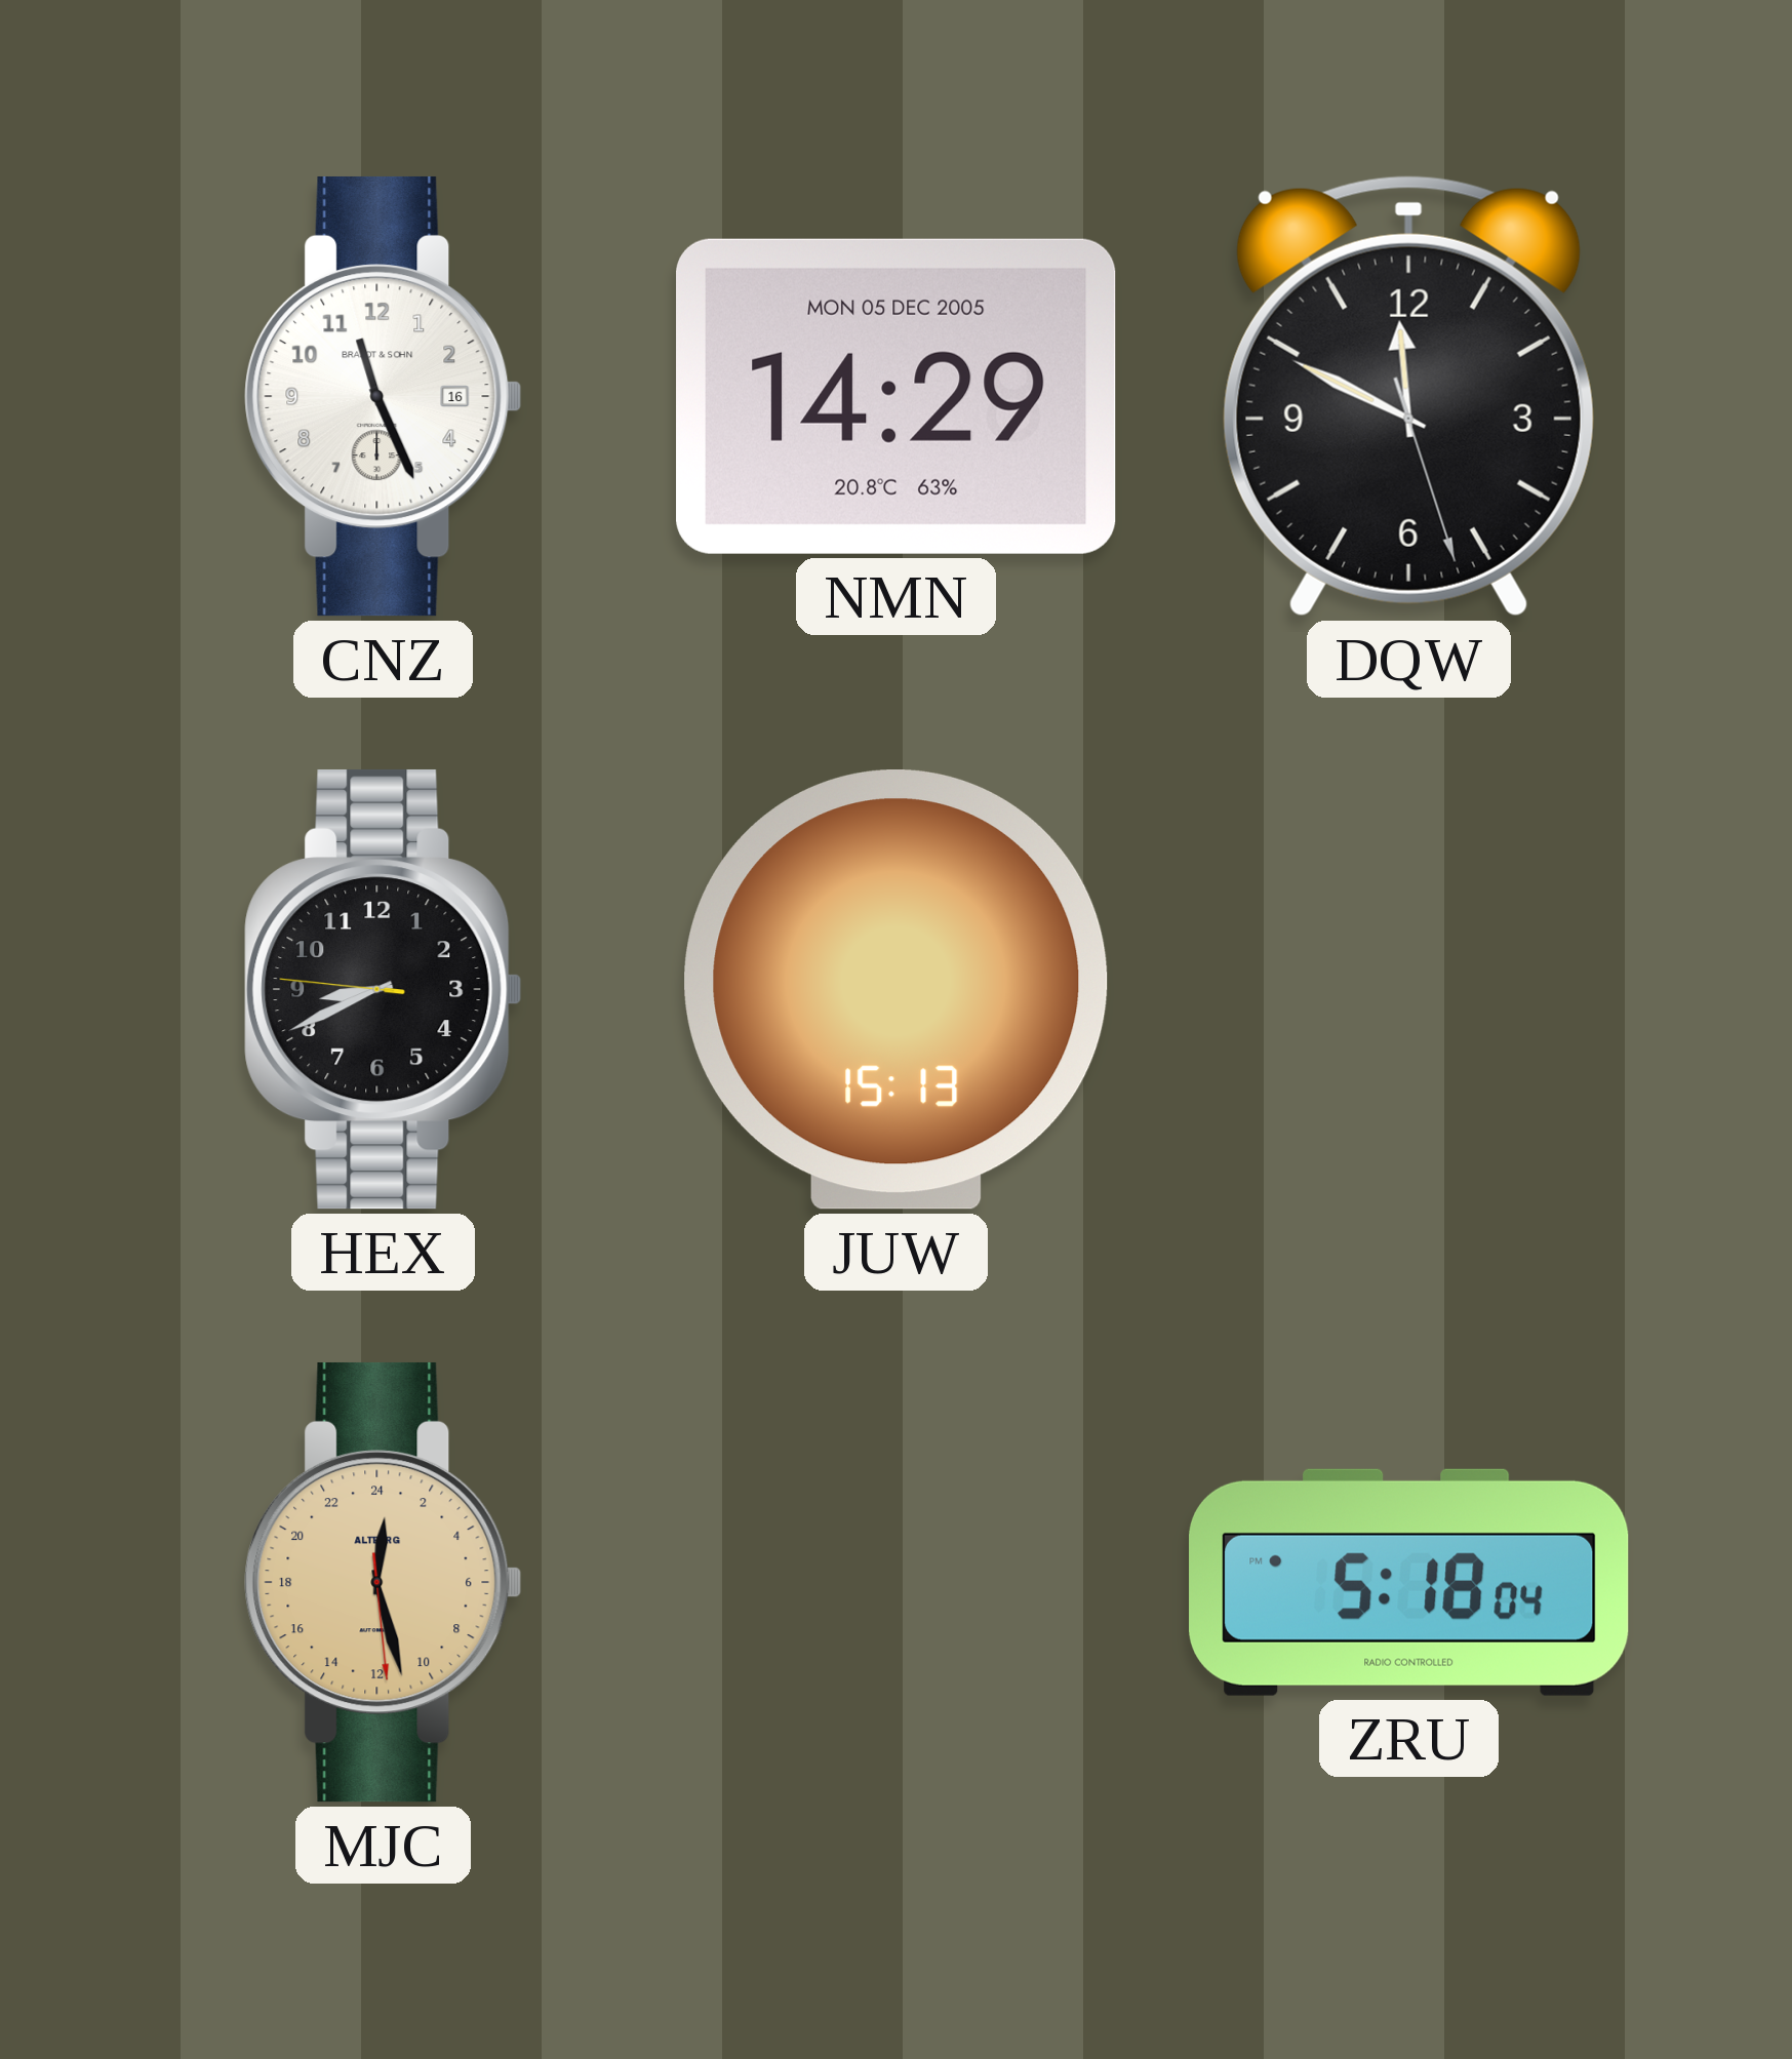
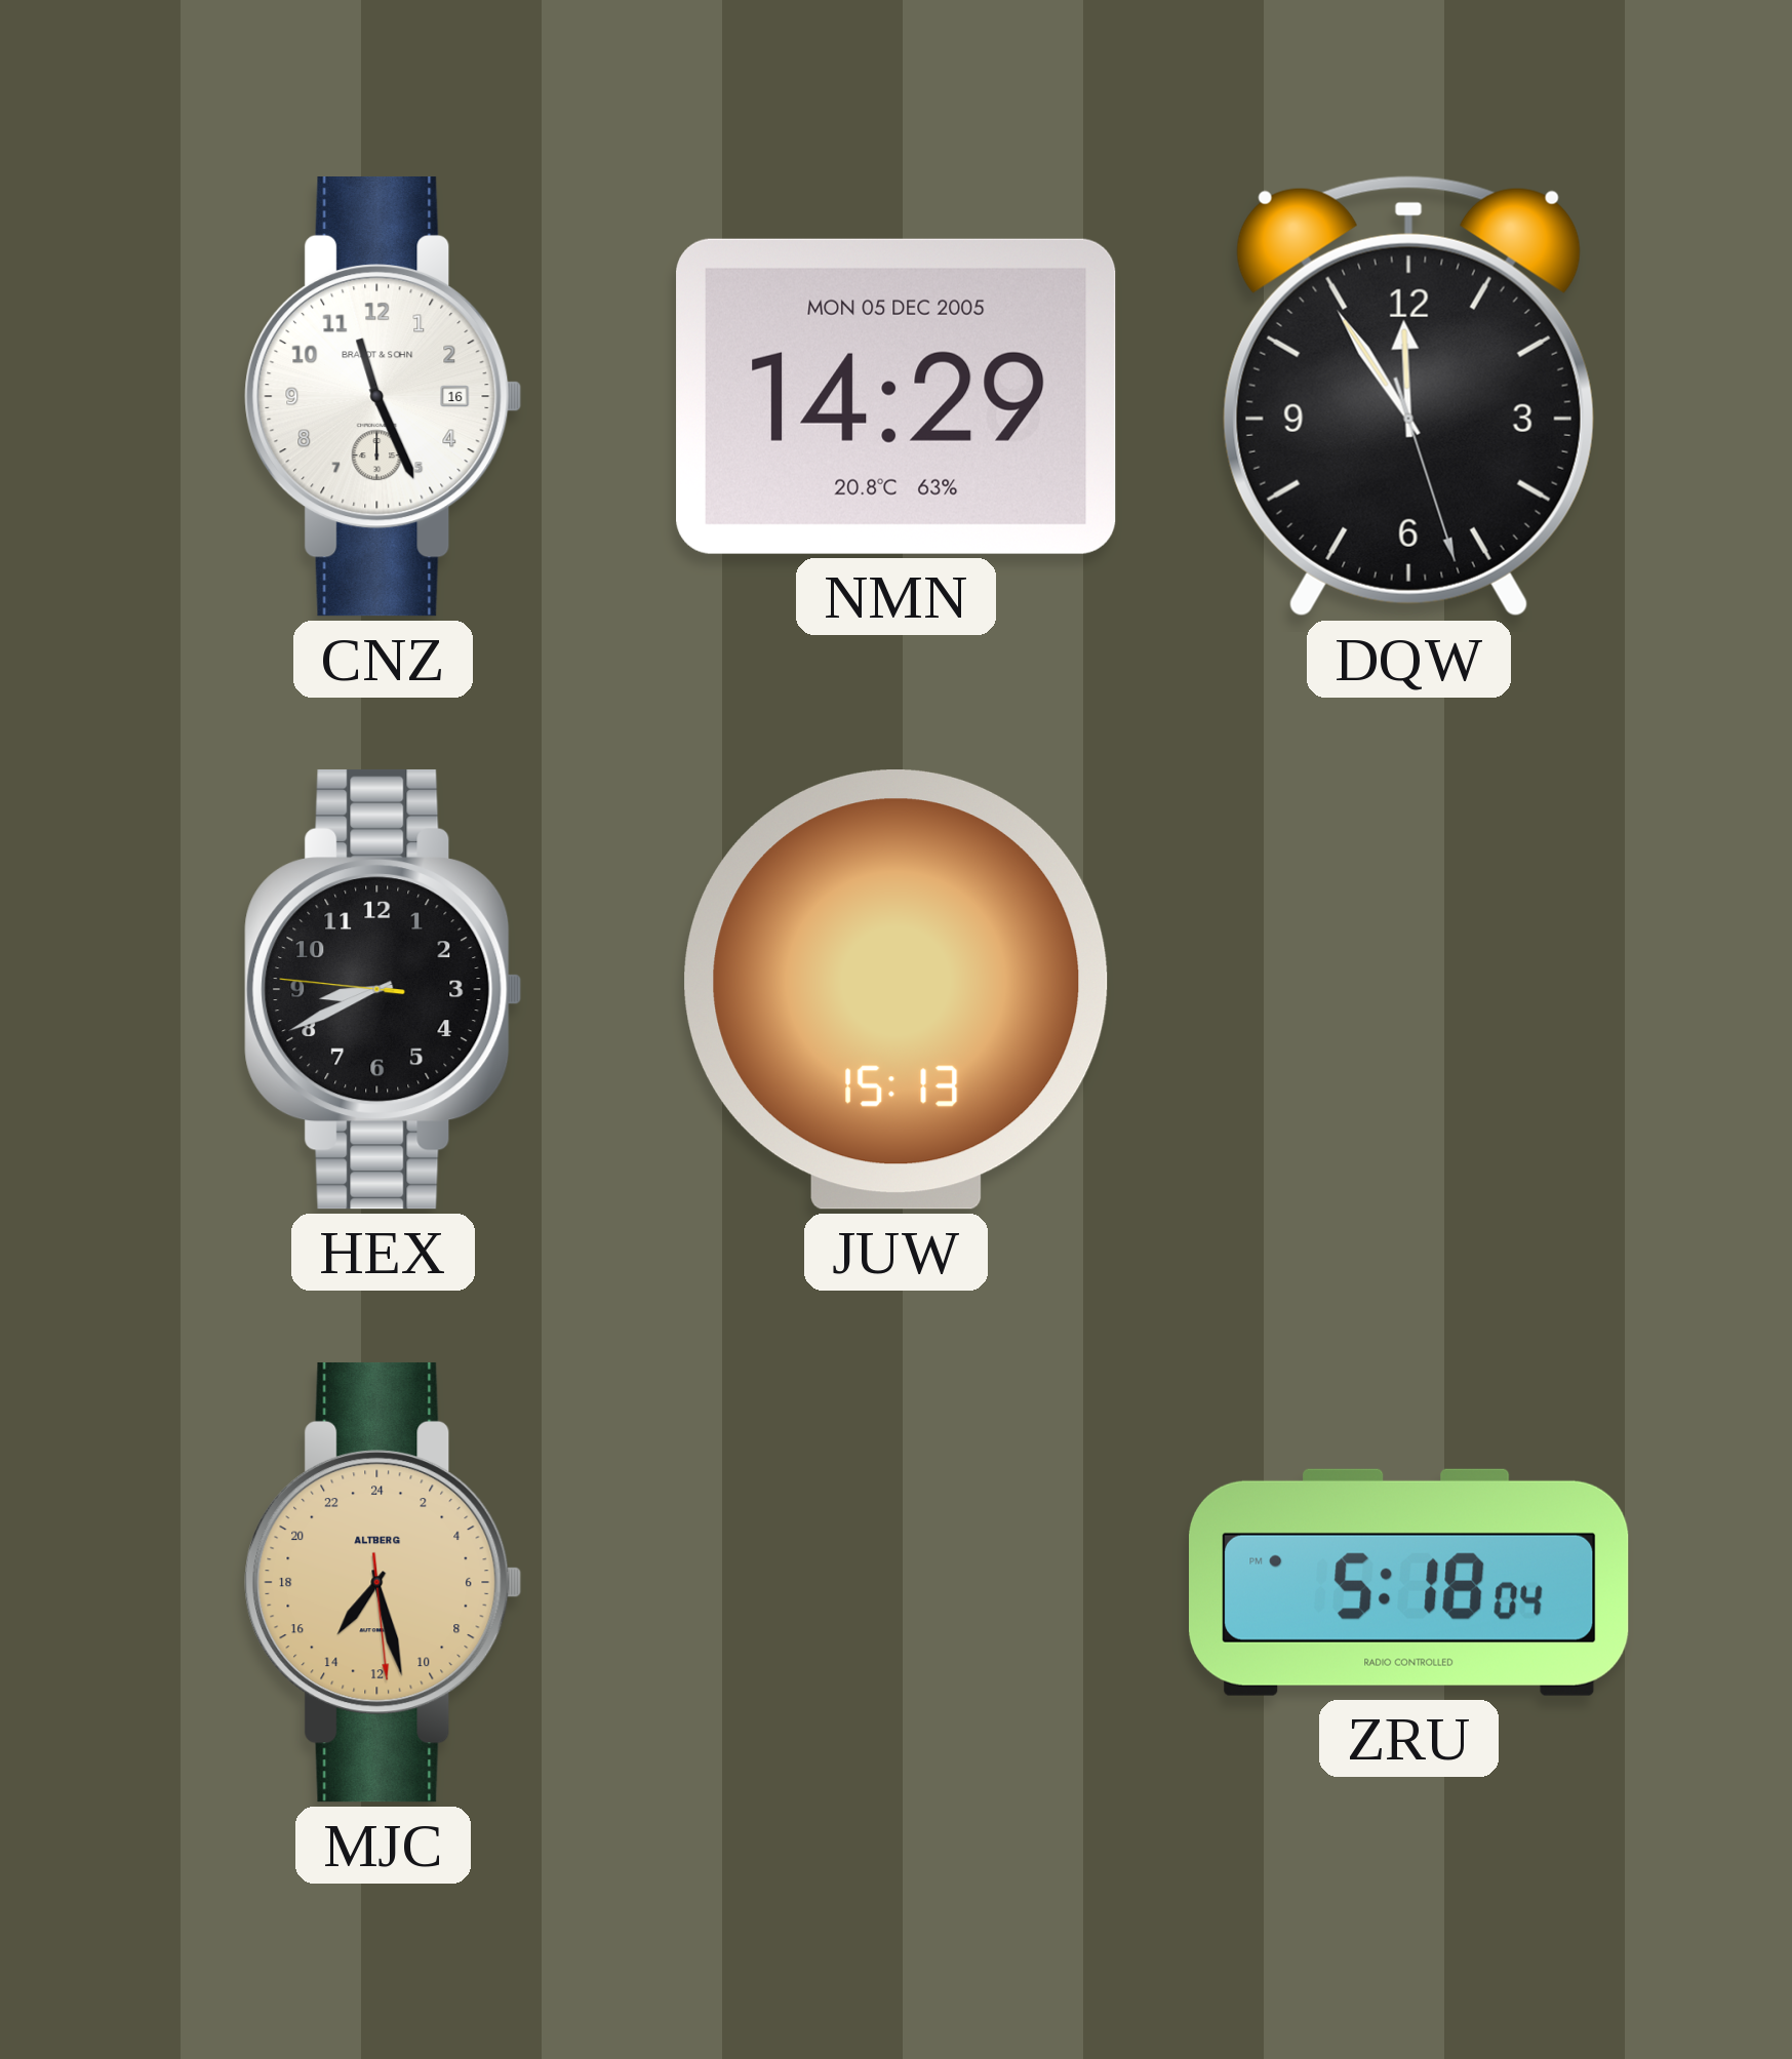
DQW: 11:49 -> 11:54 (1408, 396)
MJC: 0:27 -> 14:27 (384, 1582)
